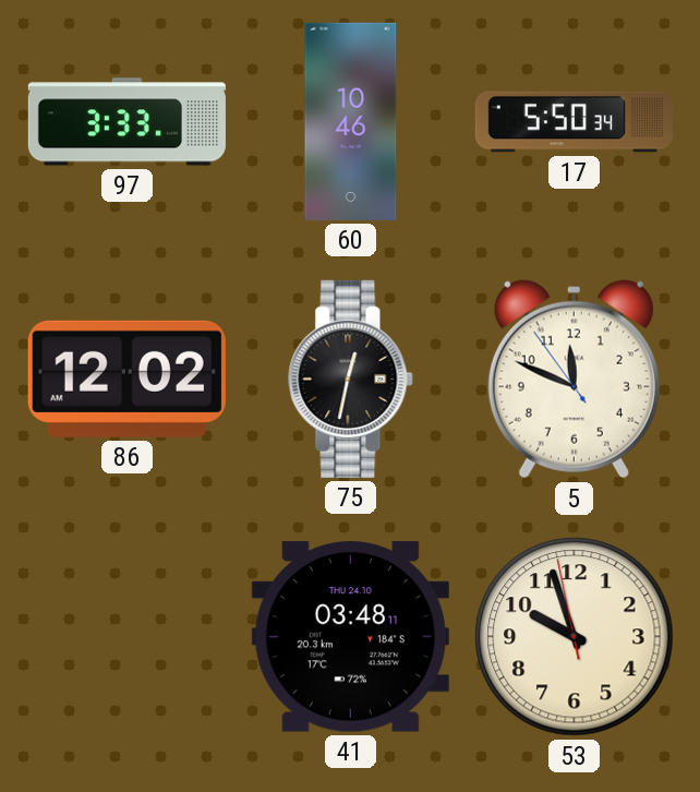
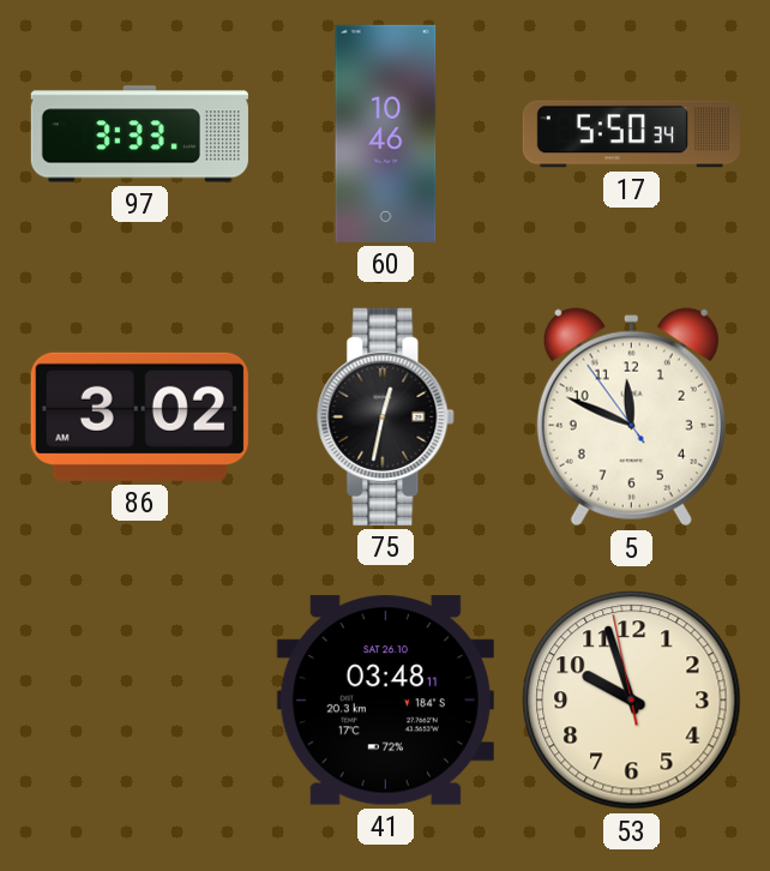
86: 12:02 -> 3:02 (139, 416)
41 date: THU 24.10 -> SAT 26.10 (385, 701)
